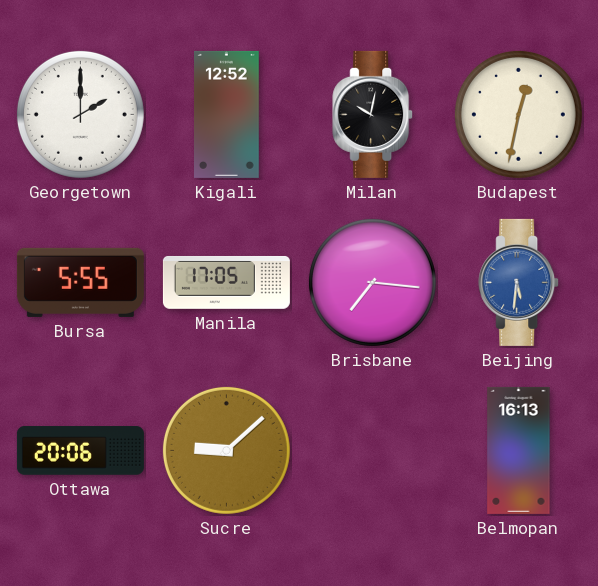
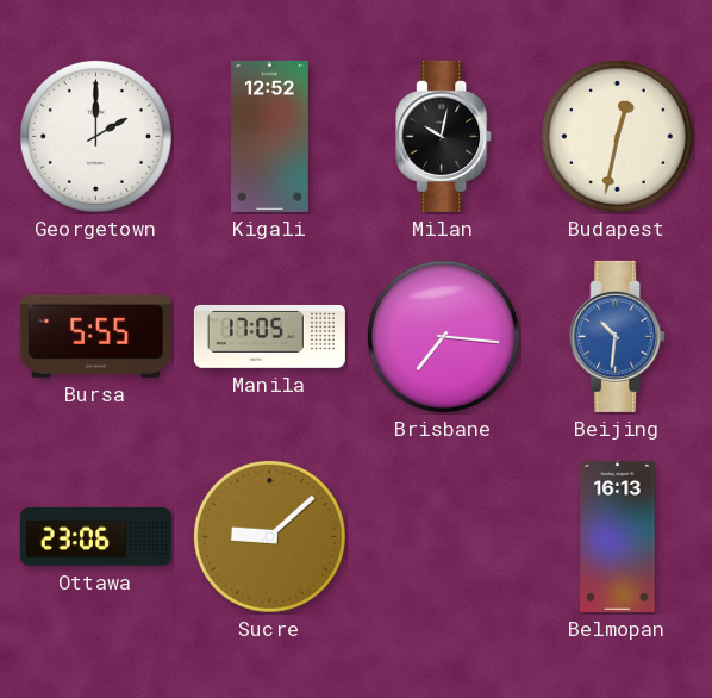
Beijing: 5:31 -> 10:31 (618, 336)
Ottawa: 20:06 -> 23:06 (95, 537)
